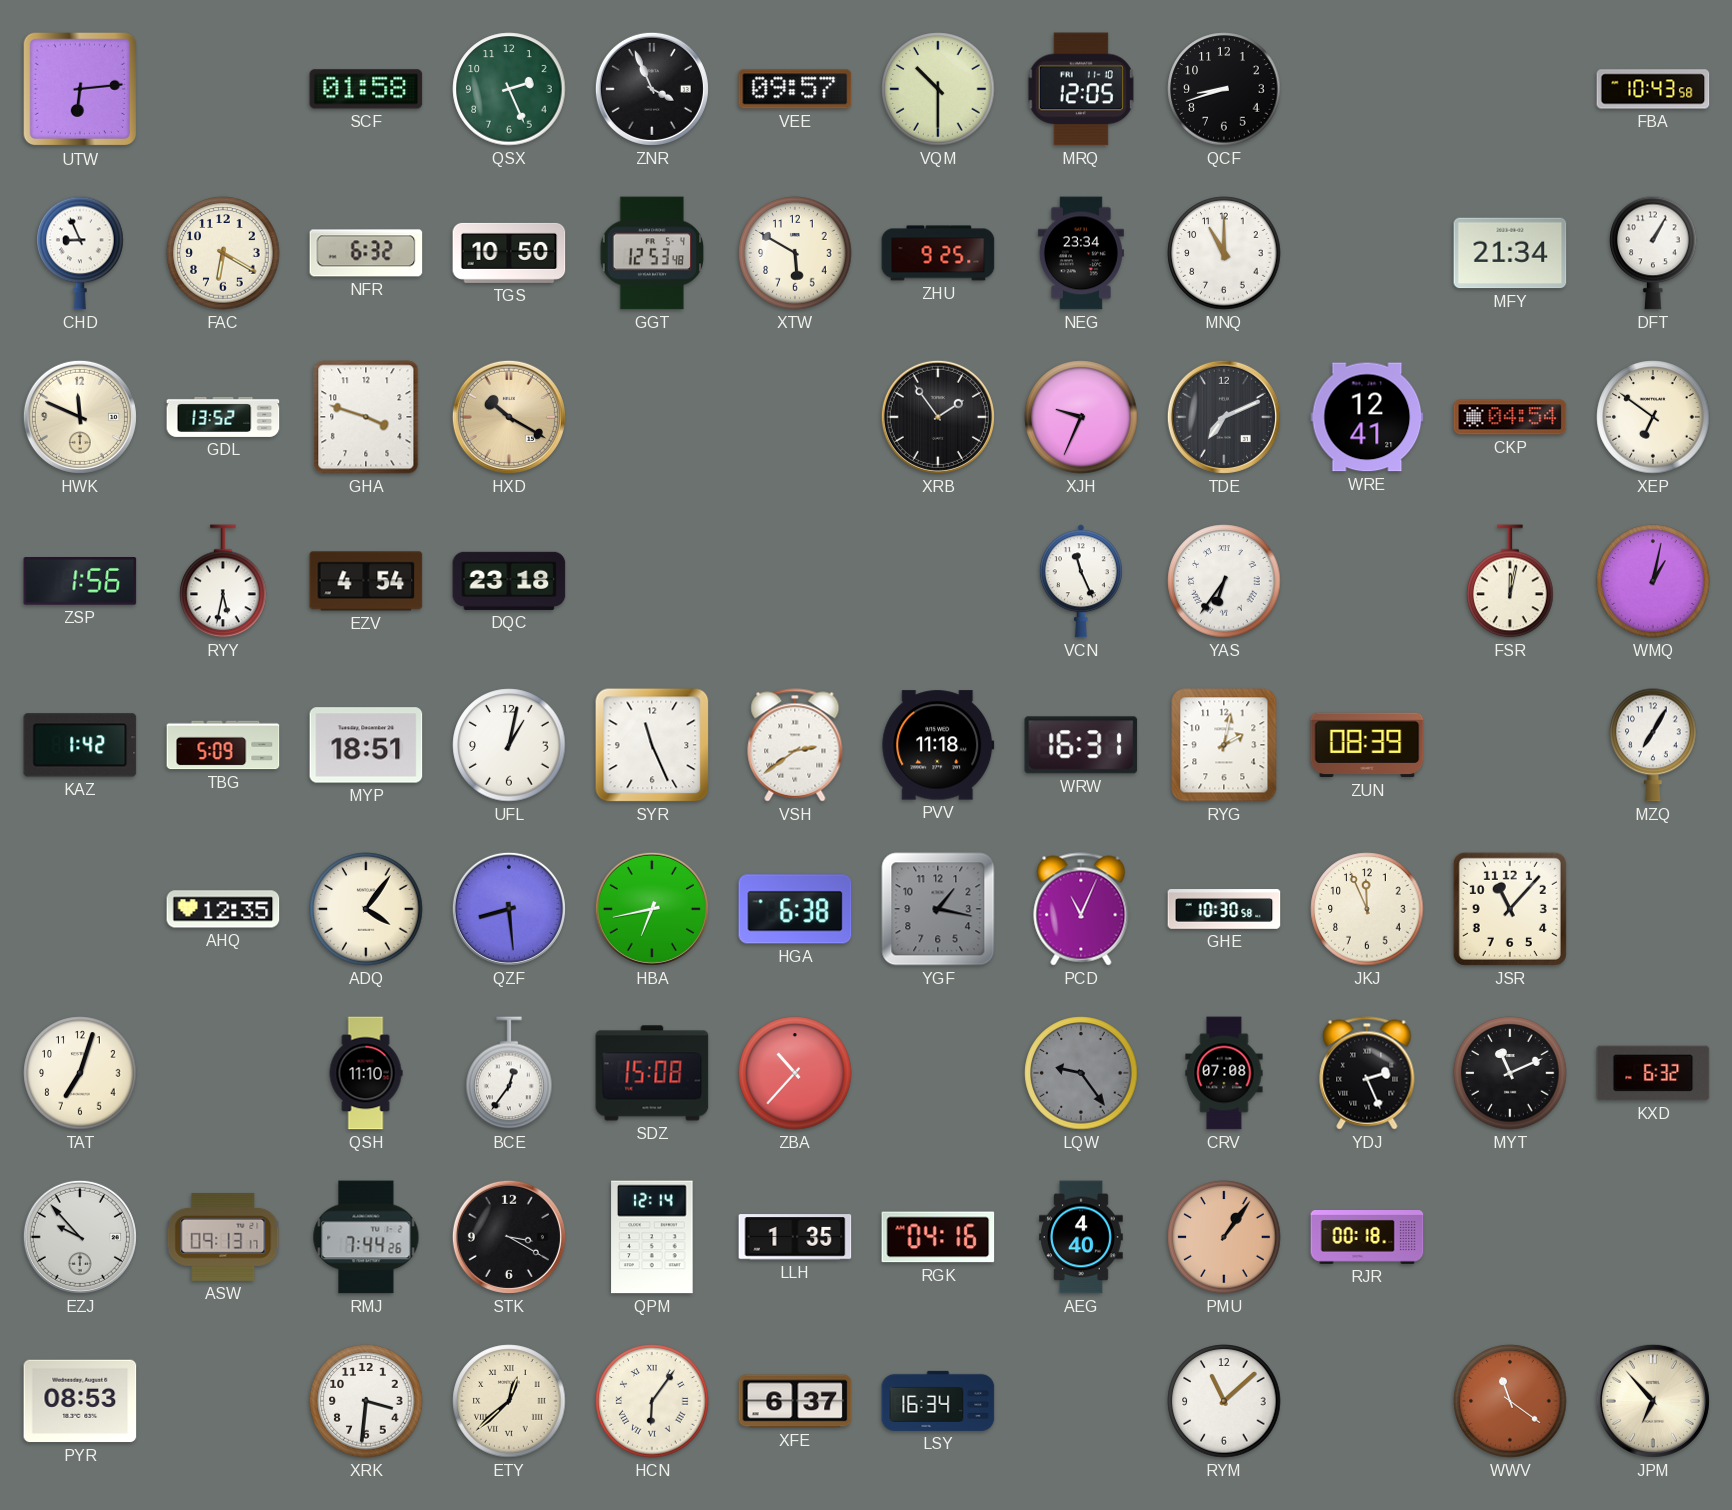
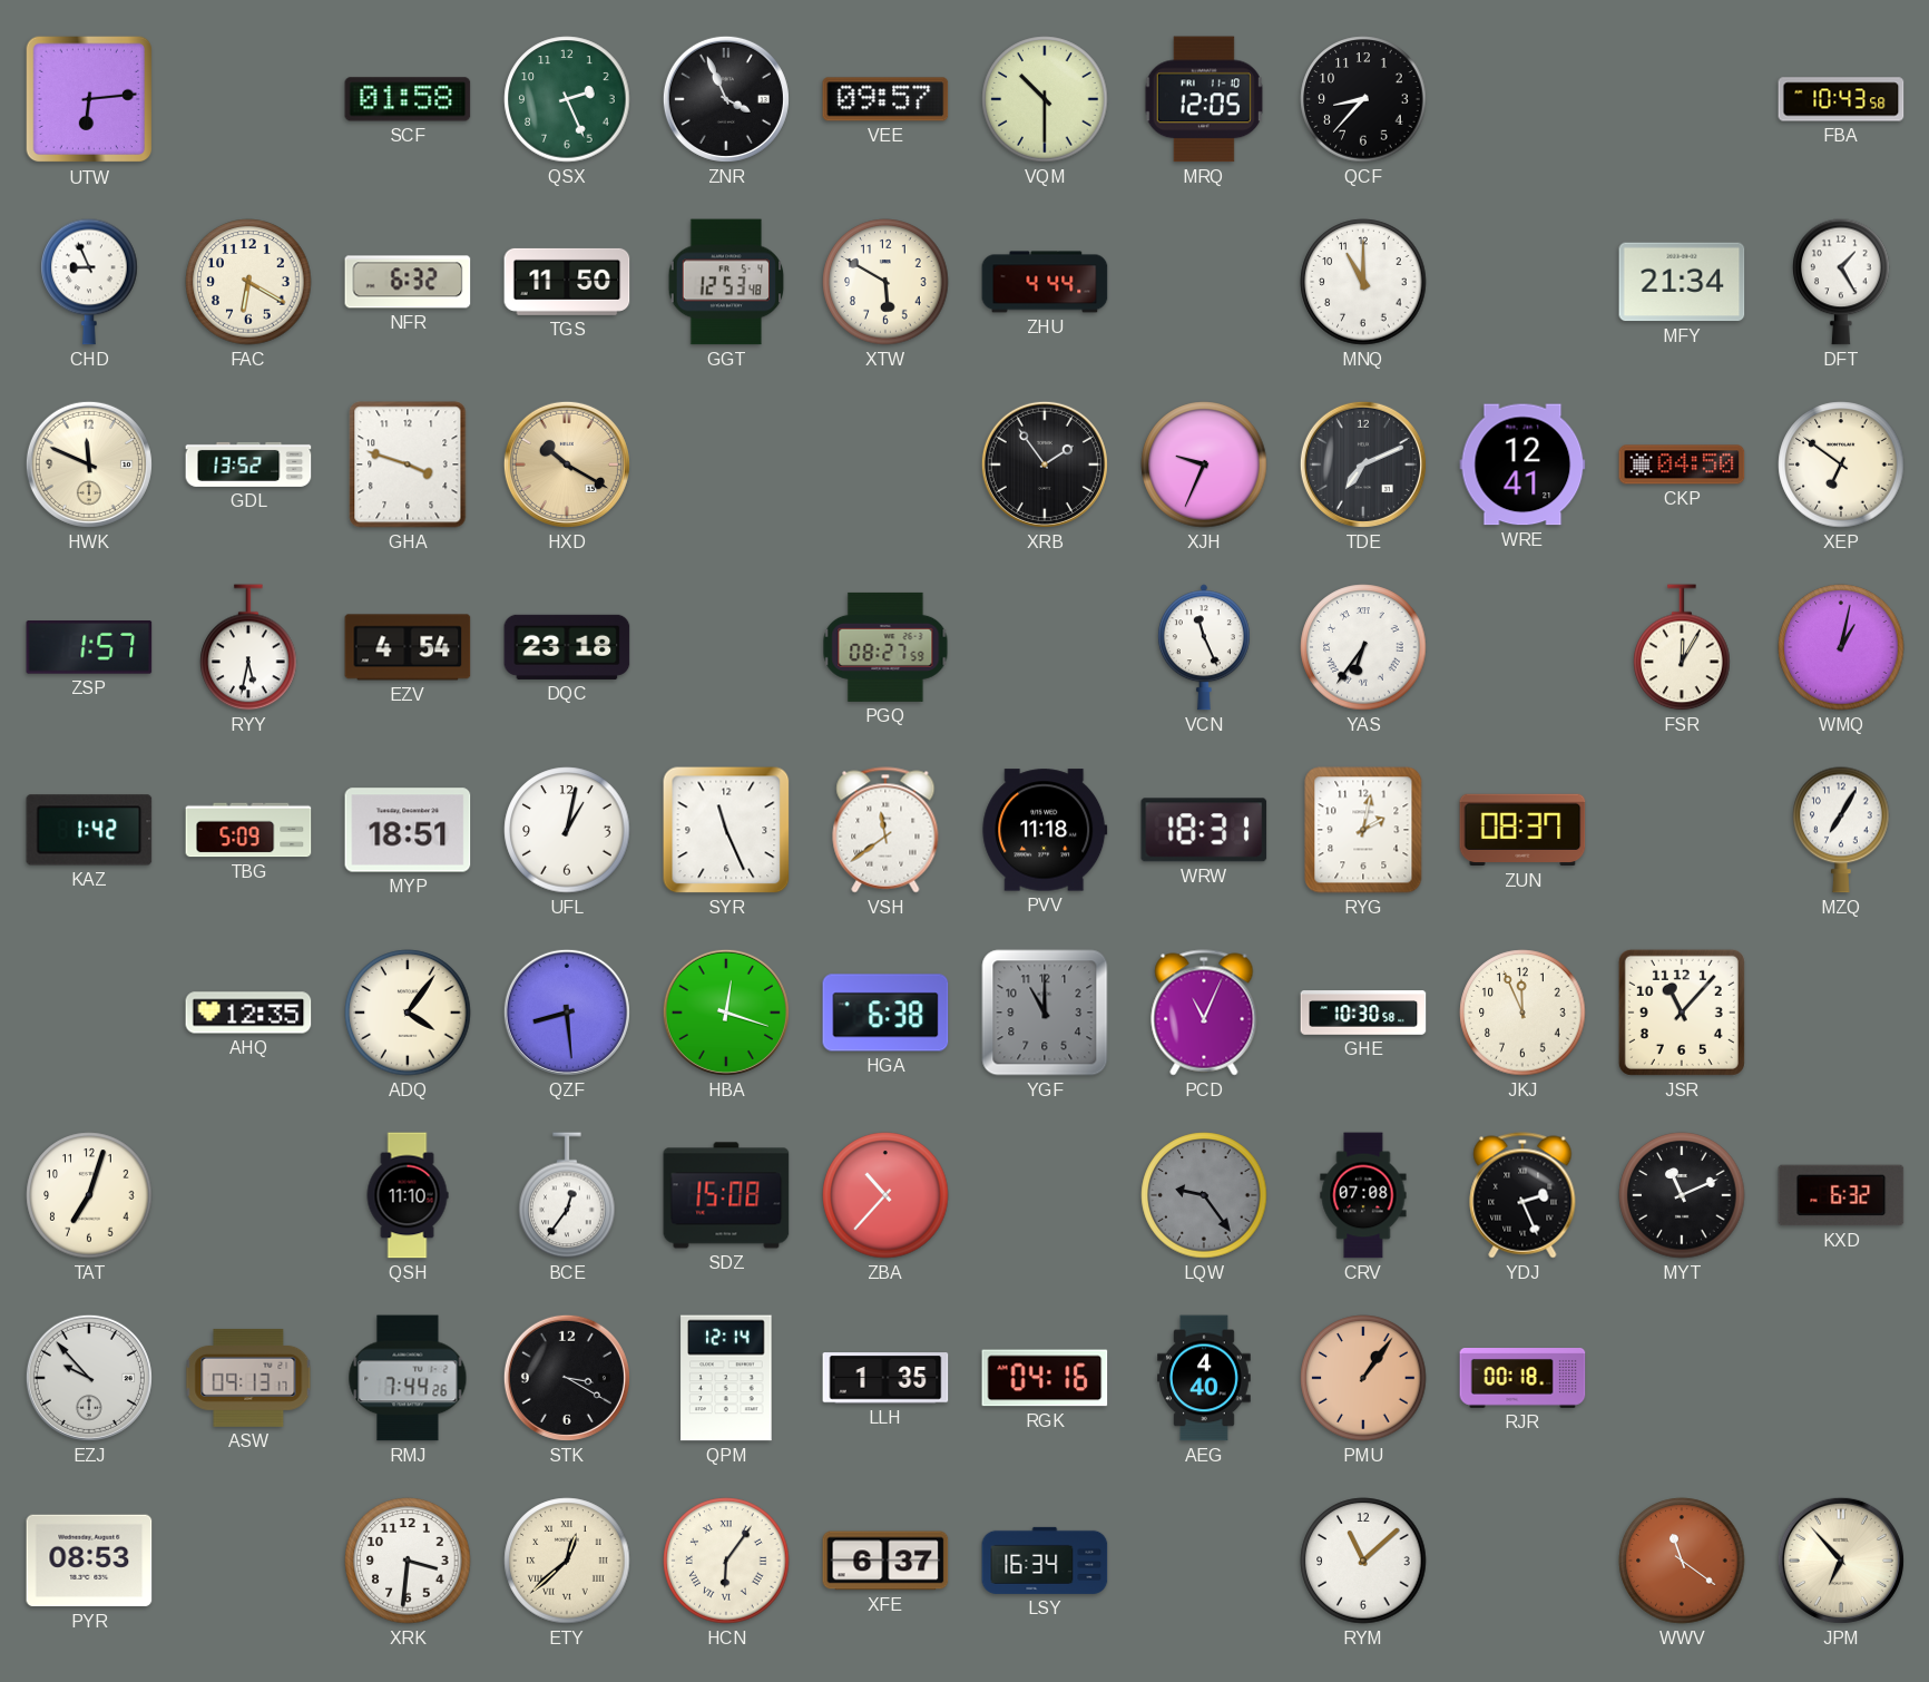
QCF: 8:42 -> 8:37 (1363, 99)
TGS: 10:50 -> 11:50 (567, 282)
ZHU: 9:25 -> 4:44 (1045, 282)
NEG: 23:34 -> none (1081, 253)
DFT: 1:05 -> 1:25 (1841, 282)
CKP: 04:54 -> 04:50 (1682, 464)
ZSP: 1:56 -> 1:57 (89, 648)
PGQ: none -> 08:27 (885, 647)
FSR: 12:02 -> 12:05 (1682, 647)
VSH: 2:39 -> 11:39 (885, 830)
WRW: 16:31 -> 18:31 (1204, 830)
ZUN: 08:39 -> 08:37 (1522, 830)
HBA: 6:43 -> 12:18 (726, 1013)
YGF: 1:17 -> 11:00 (1045, 1013)
